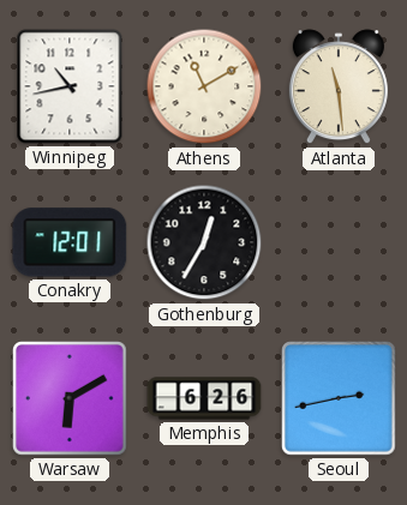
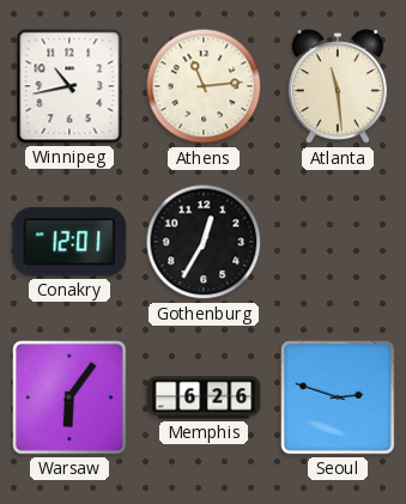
Athens: 11:10 -> 11:14 (204, 86)
Warsaw: 6:10 -> 6:06 (71, 399)
Seoul: 2:43 -> 2:48 (339, 399)
